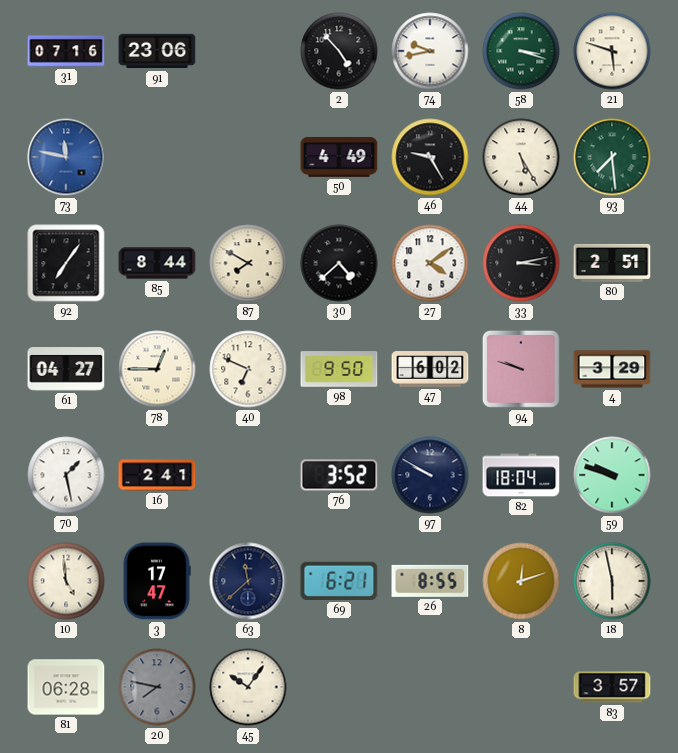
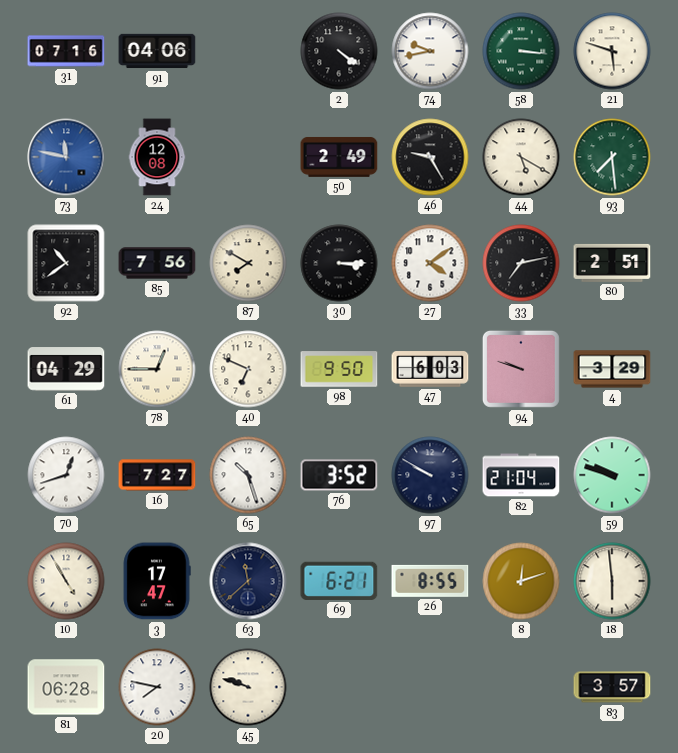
91: 23:06 -> 04:06 (157, 51)
2: 4:53 -> 4:21 (339, 51)
58: 3:18 -> 3:16 (521, 51)
24: none -> 12:08 (157, 157)
50: 4:49 -> 2:49 (339, 157)
44: 5:25 -> 5:20 (521, 157)
92: 7:06 -> 10:39 (66, 263)
85: 8:44 -> 7:56 (157, 263)
30: 4:38 -> 3:15 (339, 263)
33: 3:13 -> 7:13 (521, 263)
61: 04:27 -> 04:29 (66, 369)
47: 6:02 -> 6:03 (430, 369)
70: 1:28 -> 12:42 (66, 475)
16: 2:41 -> 7:27 (157, 475)
65: none -> 10:27 (248, 475)
82: 18:04 -> 21:04 (521, 475)
10: 4:59 -> 4:55 (66, 581)
18: 5:58 -> 5:59 (612, 581)
20 dial: grey -> white (157, 687)
45: 10:06 -> 9:48 (248, 687)
